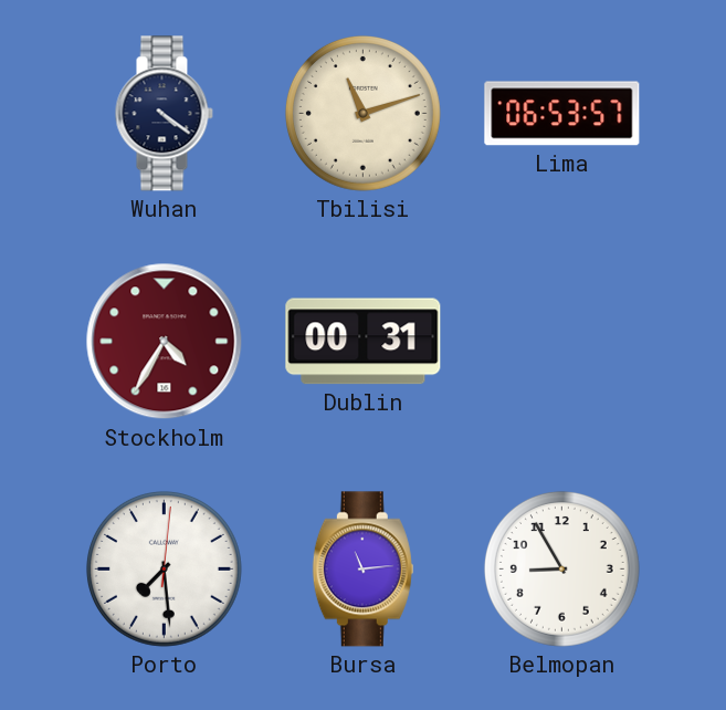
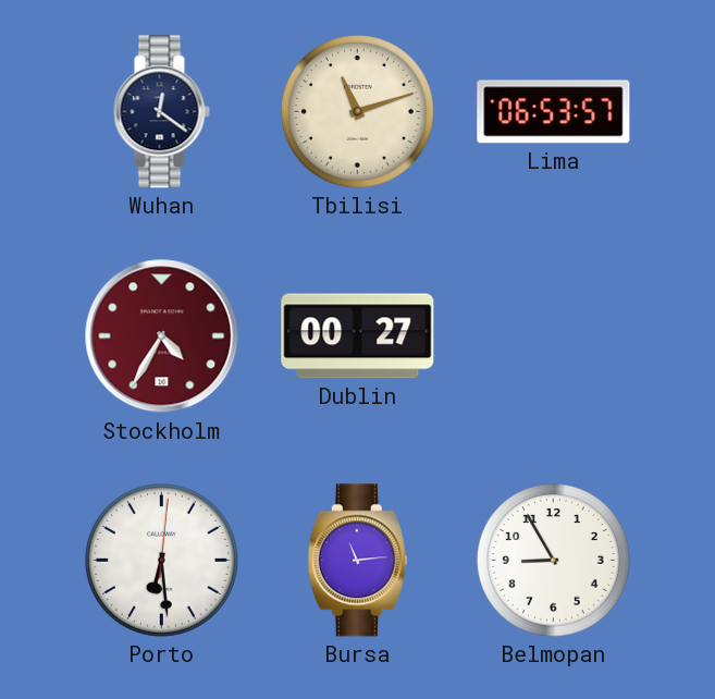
Wuhan: 4:21 -> 12:21 (161, 112)
Dublin: 00:31 -> 00:27 (358, 336)
Porto: 7:29 -> 6:29 (161, 560)
